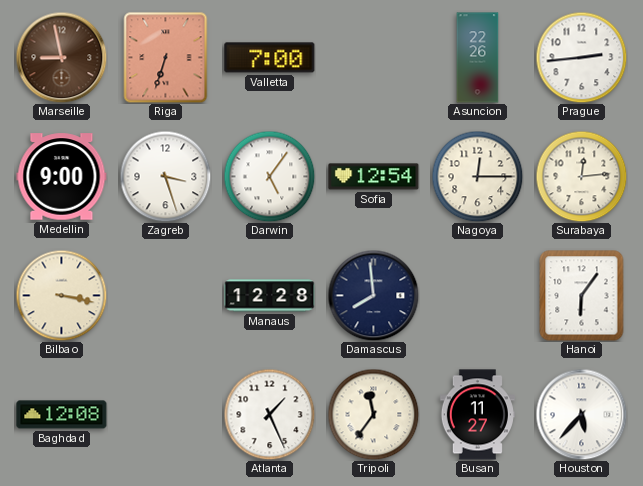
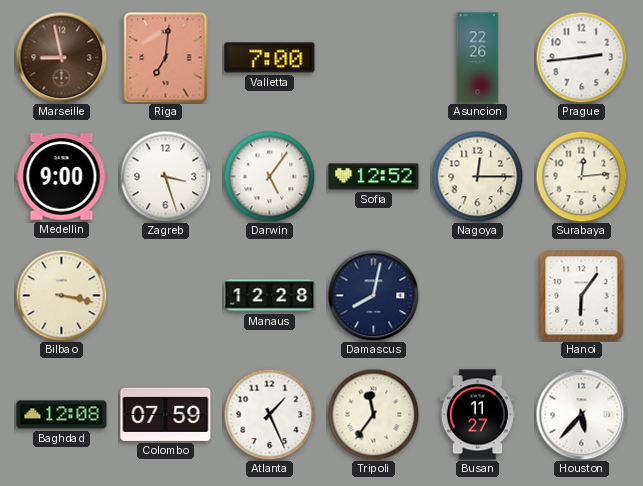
Riga: 6:33 -> 7:01 (166, 58)
Sofia: 12:54 -> 12:52 (374, 177)
Damascus: 7:59 -> 8:02 (373, 295)
Colombo: none -> 07:59 (166, 414)
